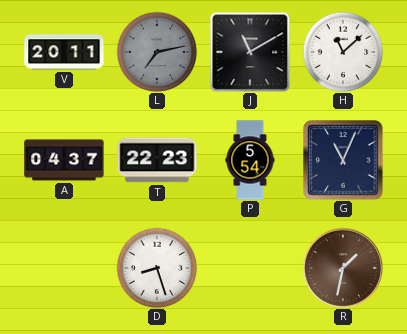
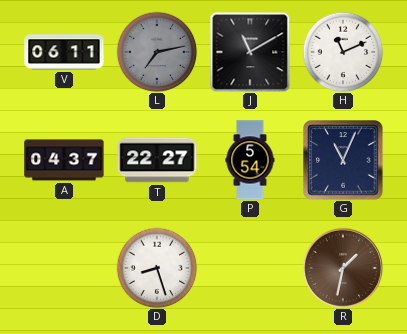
V: 20:11 -> 06:11 (64, 52)
H: 11:08 -> 11:11 (343, 52)
T: 22:23 -> 22:27 (157, 160)
